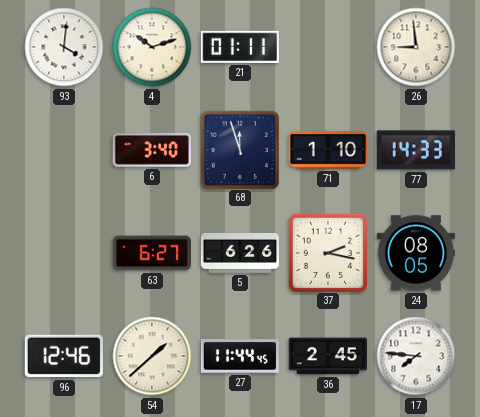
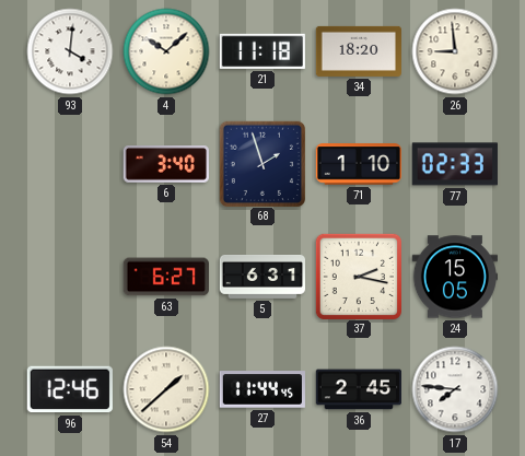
4: 10:12 -> 10:08 (166, 51)
21: 01:11 -> 11:18 (262, 51)
34: none -> 18:20 (358, 51)
68: 11:57 -> 1:57 (261, 163)
77: 14:33 -> 02:33 (455, 164)
5: 6:26 -> 6:31 (261, 277)
24: 08:05 -> 15:05 (454, 277)
